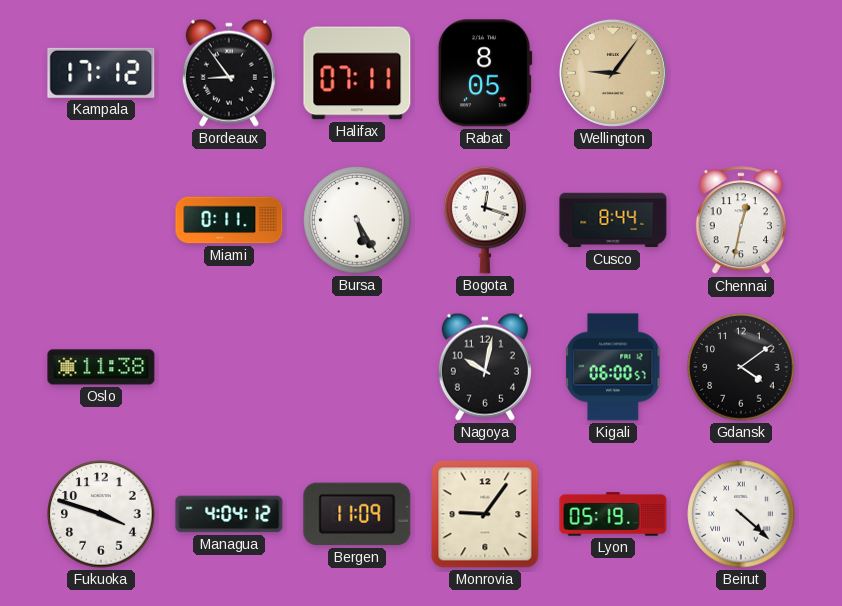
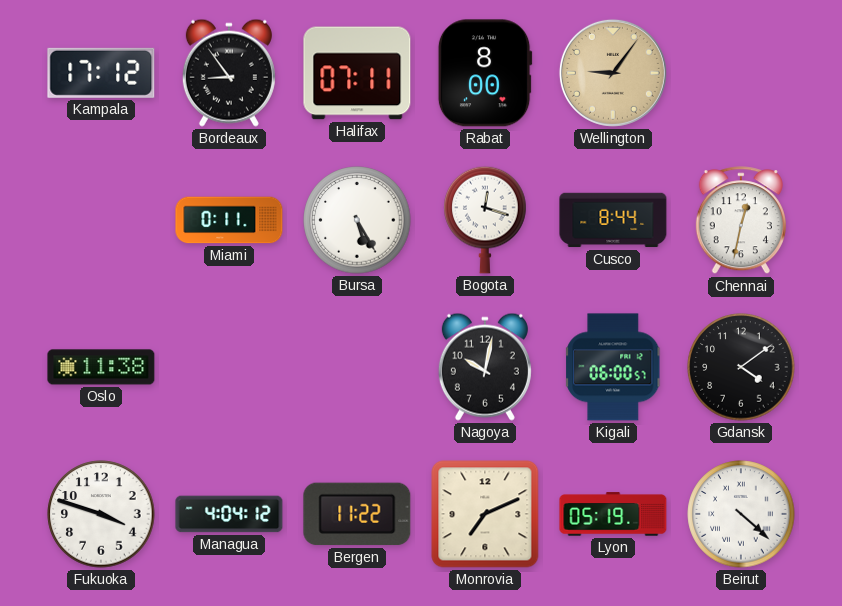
Rabat: 8:05 -> 8:00 (485, 73)
Bergen: 11:09 -> 11:22 (357, 514)
Monrovia: 9:06 -> 7:11 (485, 514)
